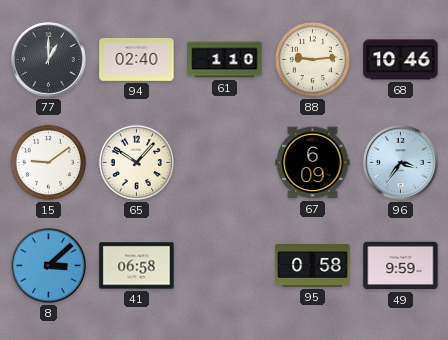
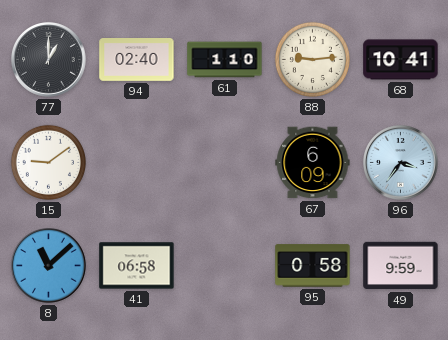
68: 10:46 -> 10:41 (401, 60)
65: 10:07 -> none (136, 162)
8: 3:08 -> 11:08 (49, 266)
